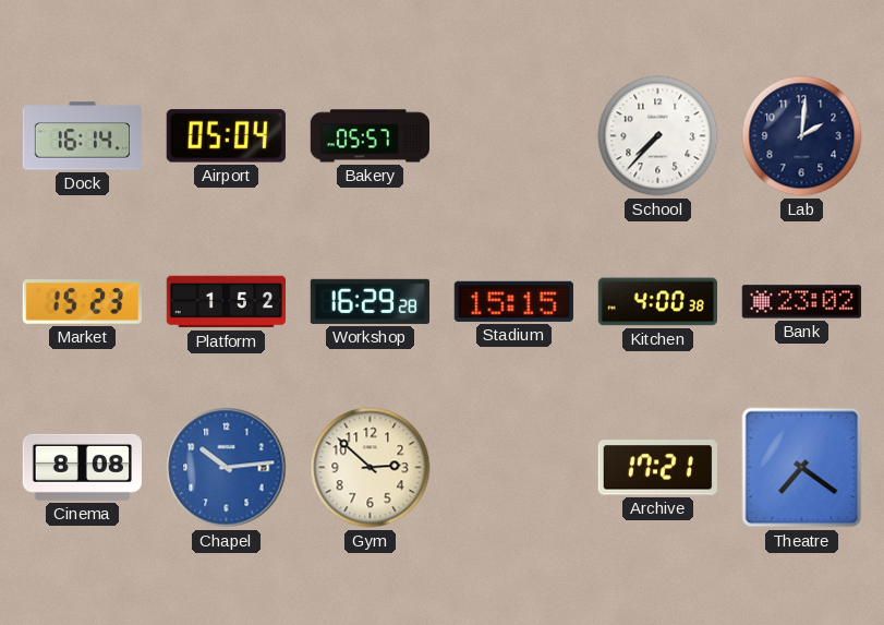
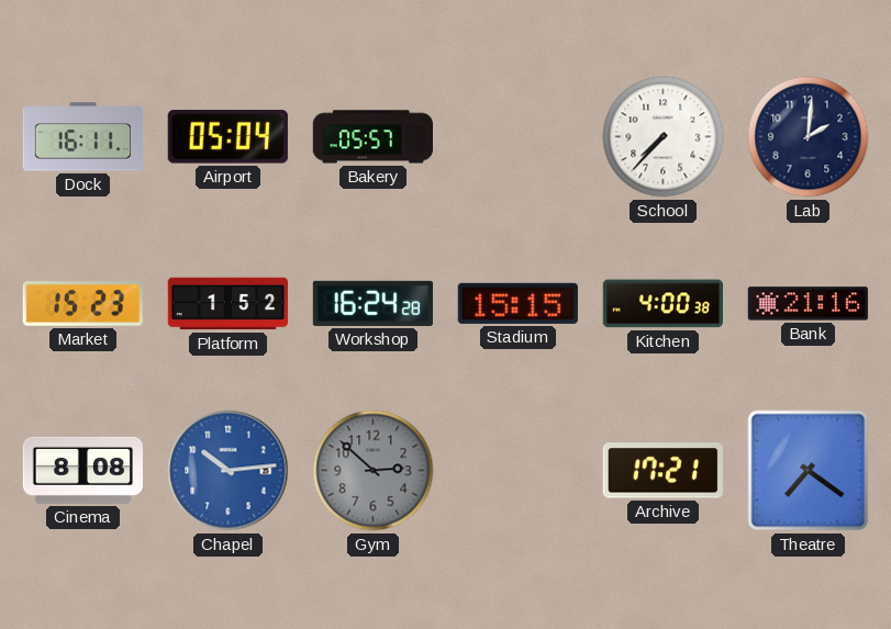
Dock: 16:14 -> 16:11 (82, 137)
Workshop: 16:29 -> 16:24 (372, 303)
Bank: 23:02 -> 21:16 (808, 304)
Gym dial: cream -> grey (374, 471)
